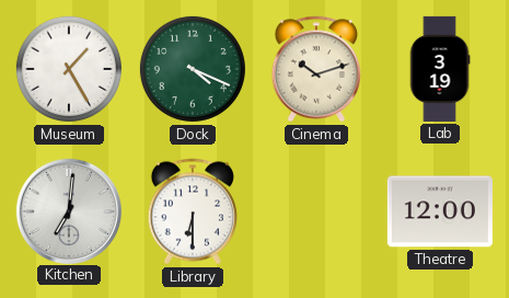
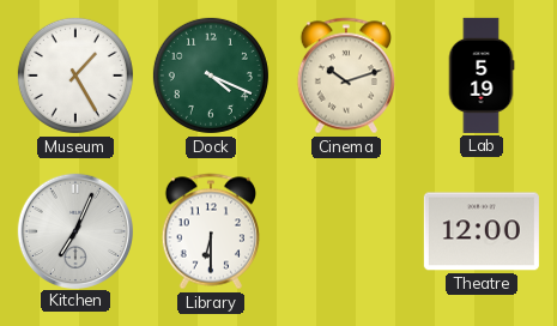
Lab: 3:19 -> 5:19 (482, 76)
Kitchen: 7:01 -> 7:04 (74, 230)
